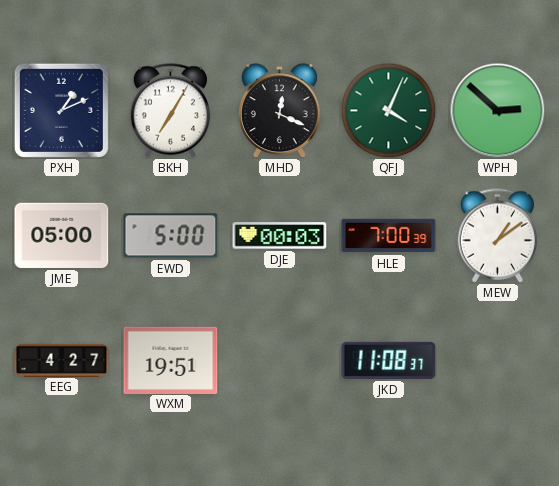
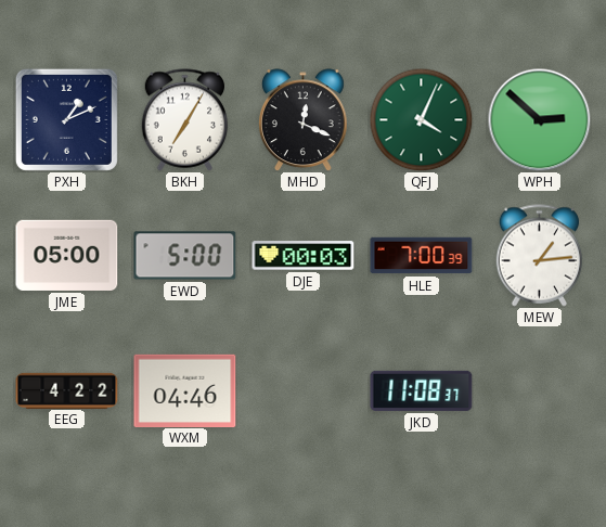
MEW: 1:09 -> 1:14 (540, 256)
EEG: 4:27 -> 4:22 (67, 390)
WXM: 19:51 -> 04:46 (185, 390)
